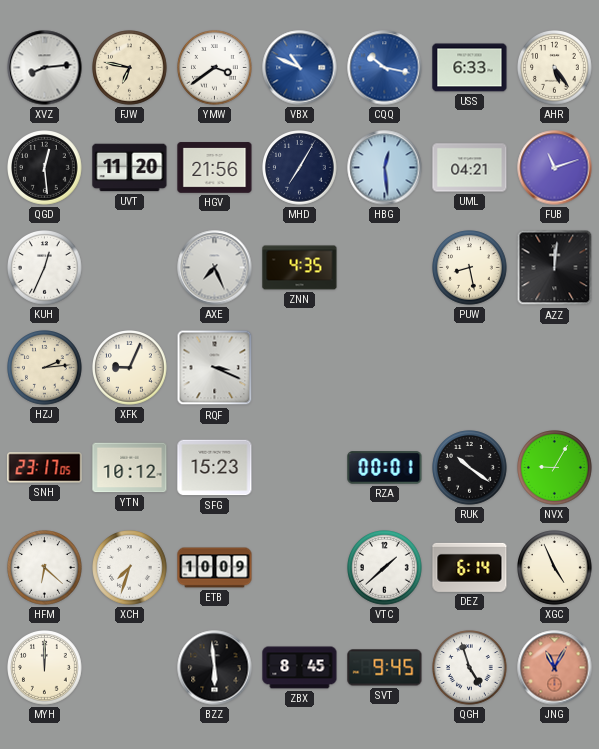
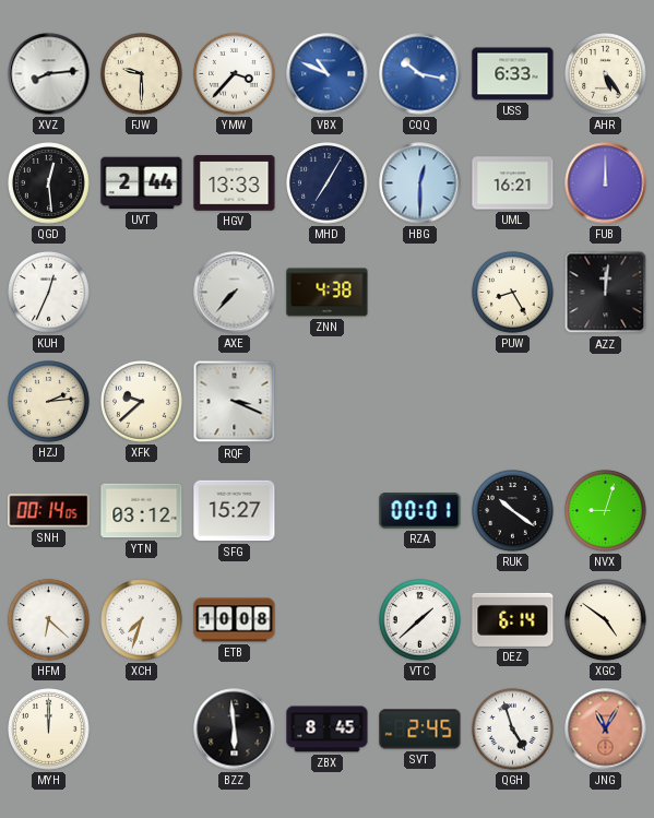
FJW: 6:47 -> 9:30 (142, 74)
YMW: 3:39 -> 3:37 (235, 74)
UVT: 11:20 -> 2:44 (142, 183)
HGV: 21:56 -> 13:33 (235, 183)
HBG: 12:29 -> 12:30 (420, 183)
UML: 04:21 -> 16:21 (513, 183)
FUB: 11:12 -> 12:00 (606, 183)
AXE: 7:26 -> 7:37 (235, 293)
ZNN: 4:35 -> 4:38 (328, 293)
PUW: 8:28 -> 8:25 (513, 293)
XFK: 9:04 -> 9:38 (142, 402)
SNH: 23:17 -> 00:14 (49, 511)
YTN: 10:12 -> 03:12 (142, 511)
SFG: 15:23 -> 15:27 (235, 511)
NVX: 9:05 -> 9:03 (606, 511)
ETB: 10:09 -> 10:08 (235, 620)
XGC: 4:56 -> 4:51 (606, 620)
SVT: 9:45 -> 2:45 (420, 730)
